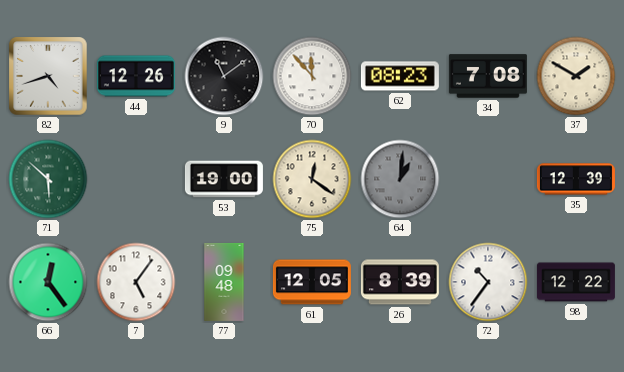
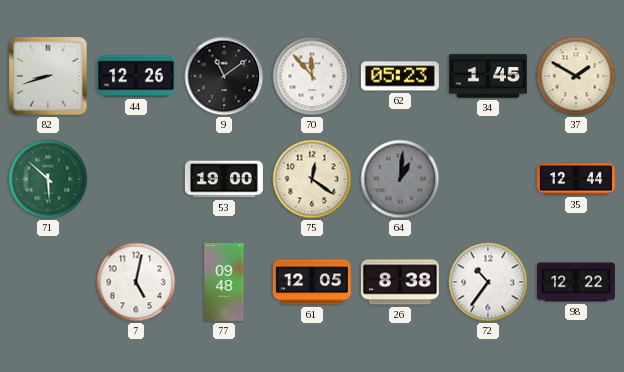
82: 4:42 -> 8:42 (48, 76)
62: 08:23 -> 05:23 (400, 76)
34: 7:08 -> 1:45 (488, 76)
35: 12:39 -> 12:44 (576, 179)
66: 12:24 -> none (48, 282)
7: 5:06 -> 5:02 (136, 282)
26: 8:39 -> 8:38 (400, 282)
